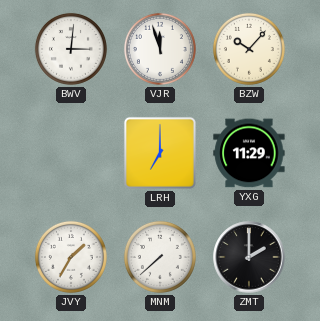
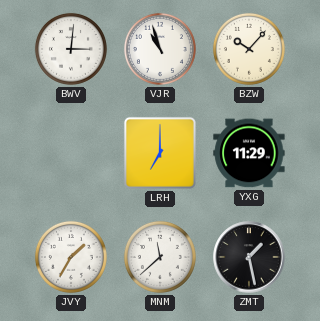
VJR: 11:57 -> 10:57 (160, 49)
MNM: 7:38 -> 11:38 (160, 257)
ZMT: 2:00 -> 1:28 (249, 257)
